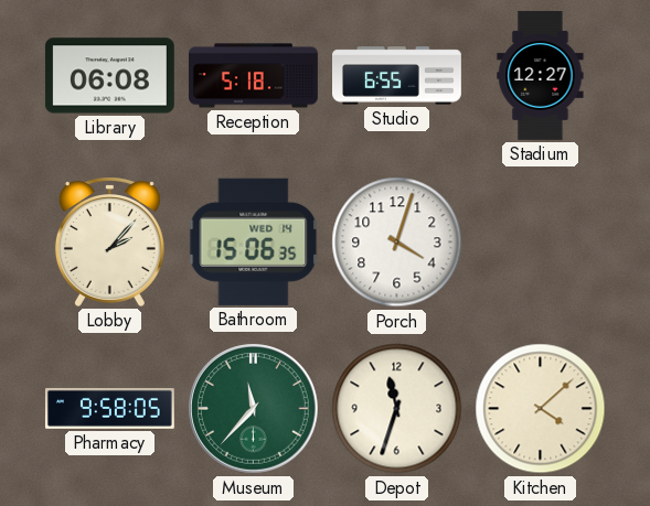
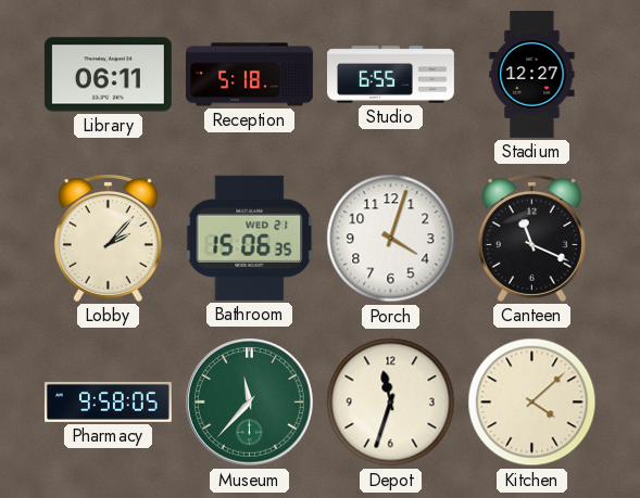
Library: 06:08 -> 06:11 (108, 75)
Bathroom date: WED 14 -> WED 21 (250, 238)
Canteen: none -> 11:19 (531, 238)
